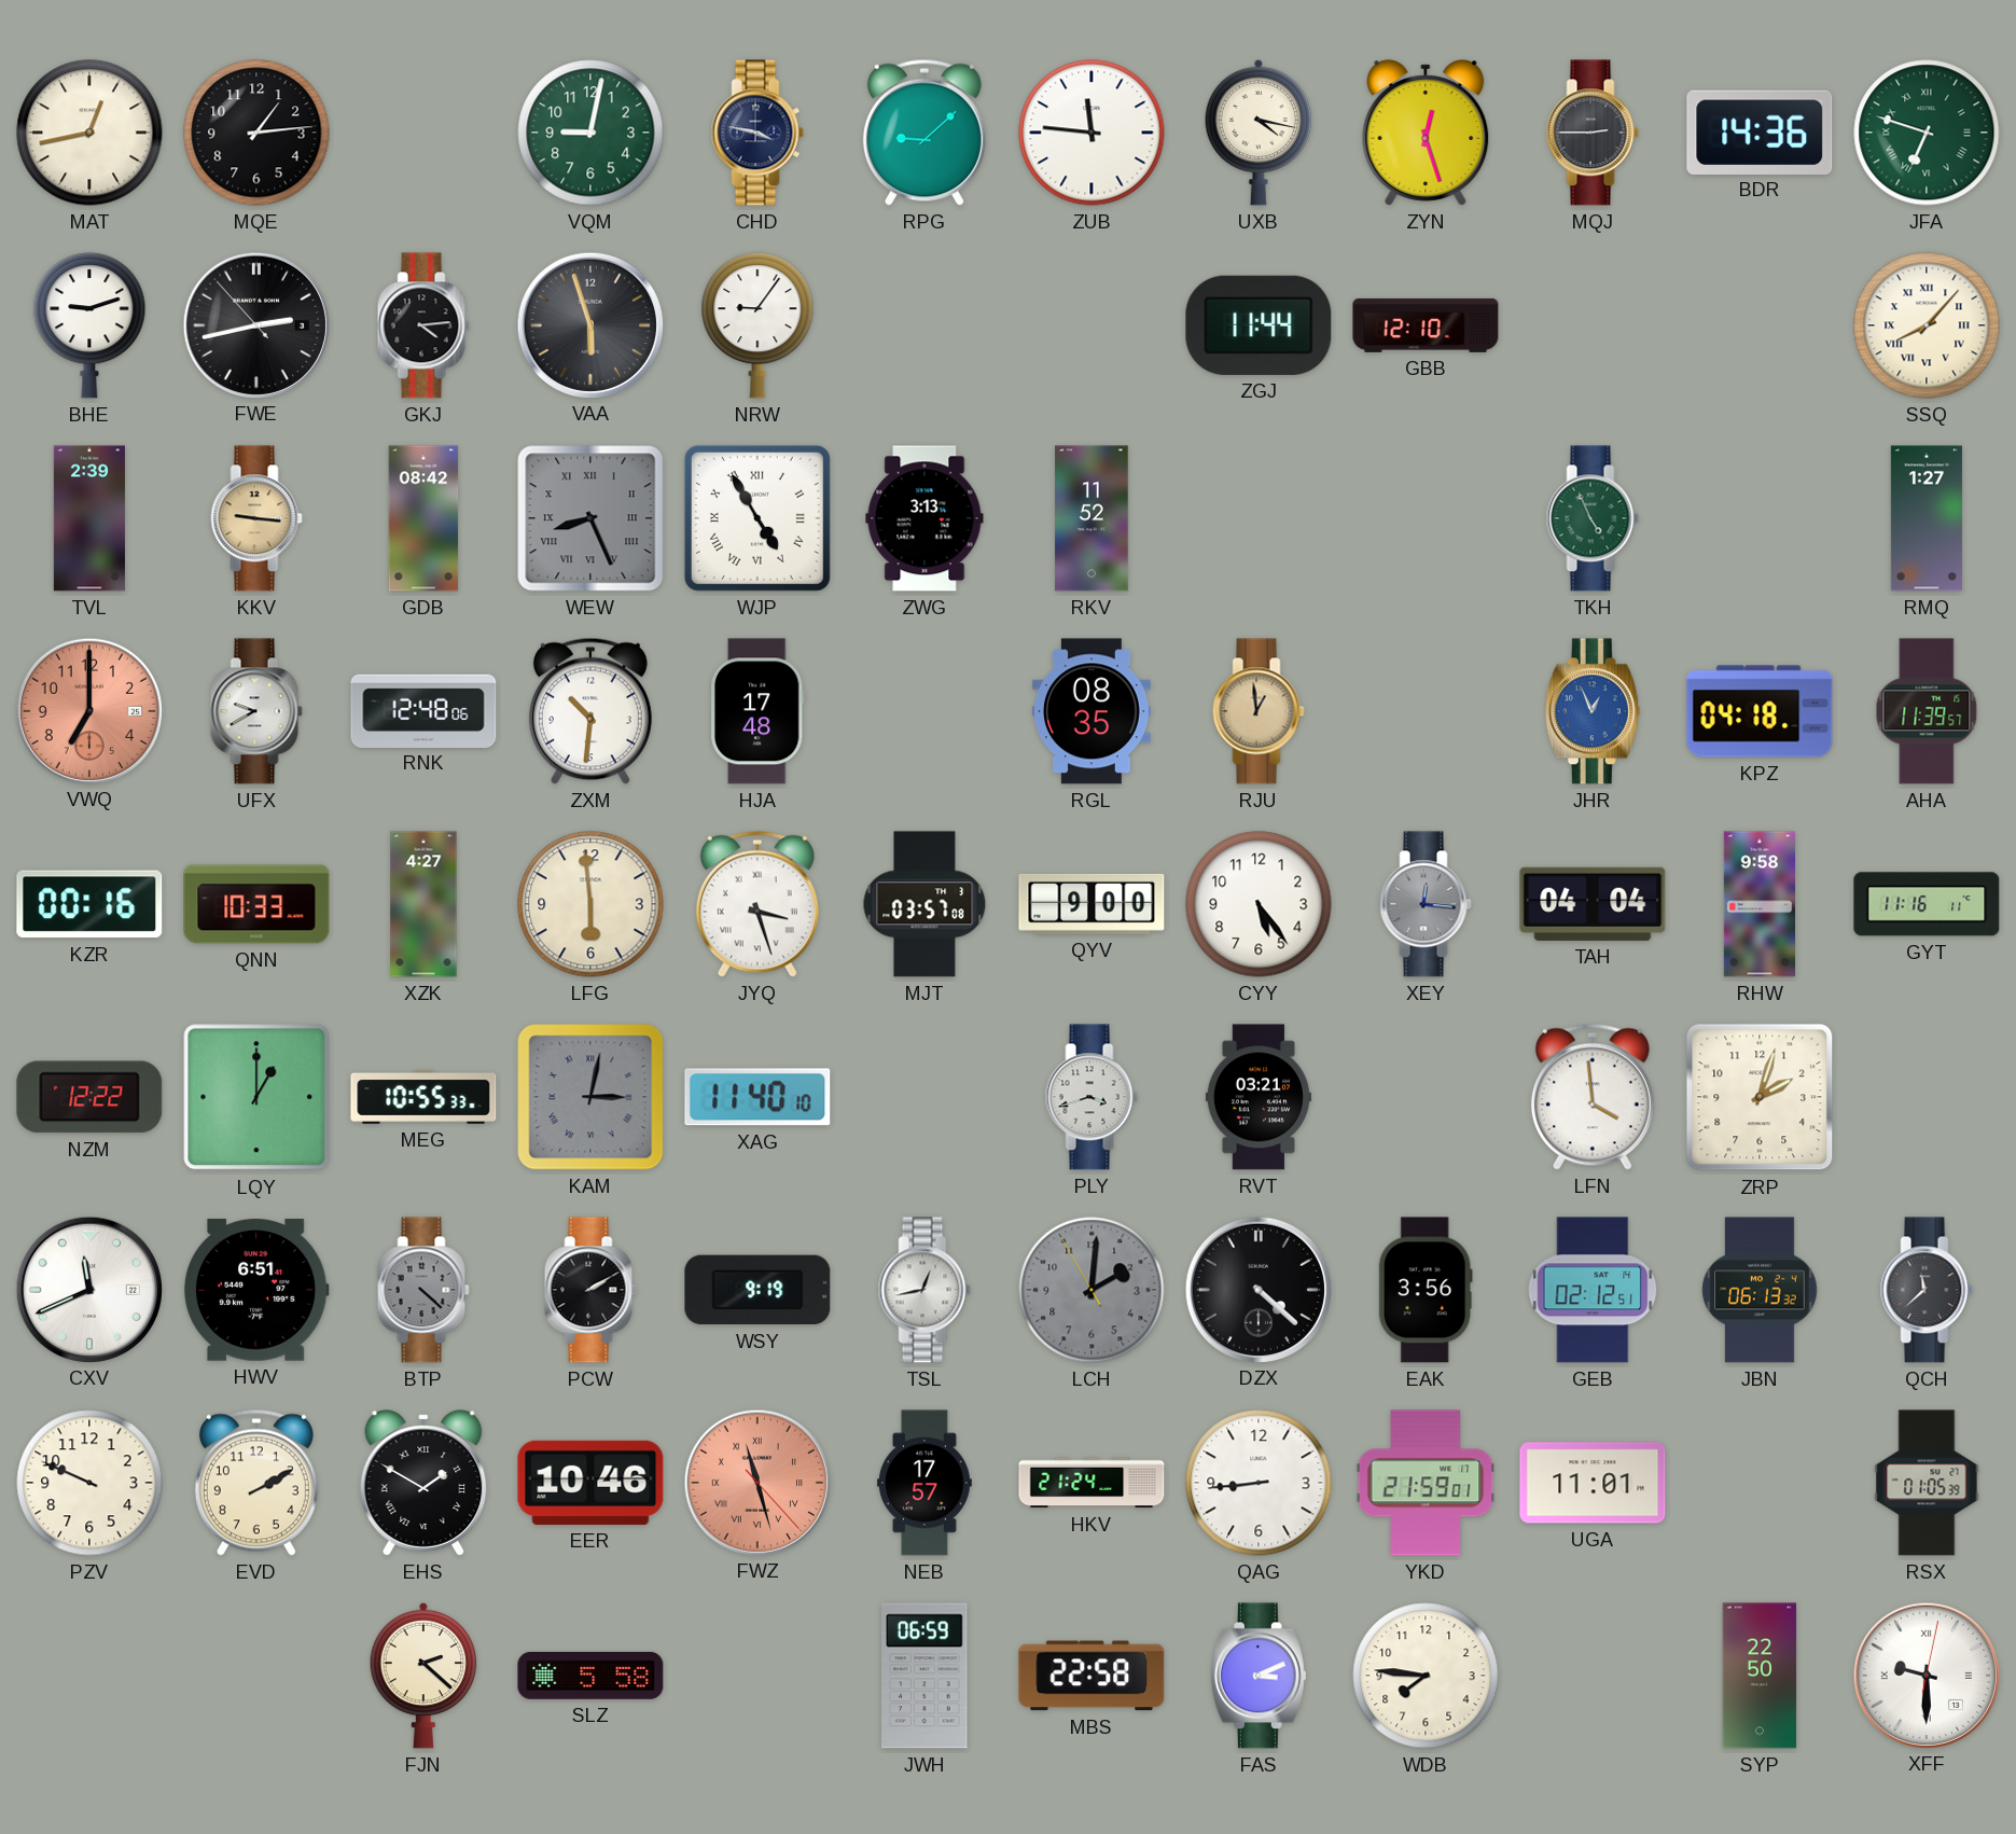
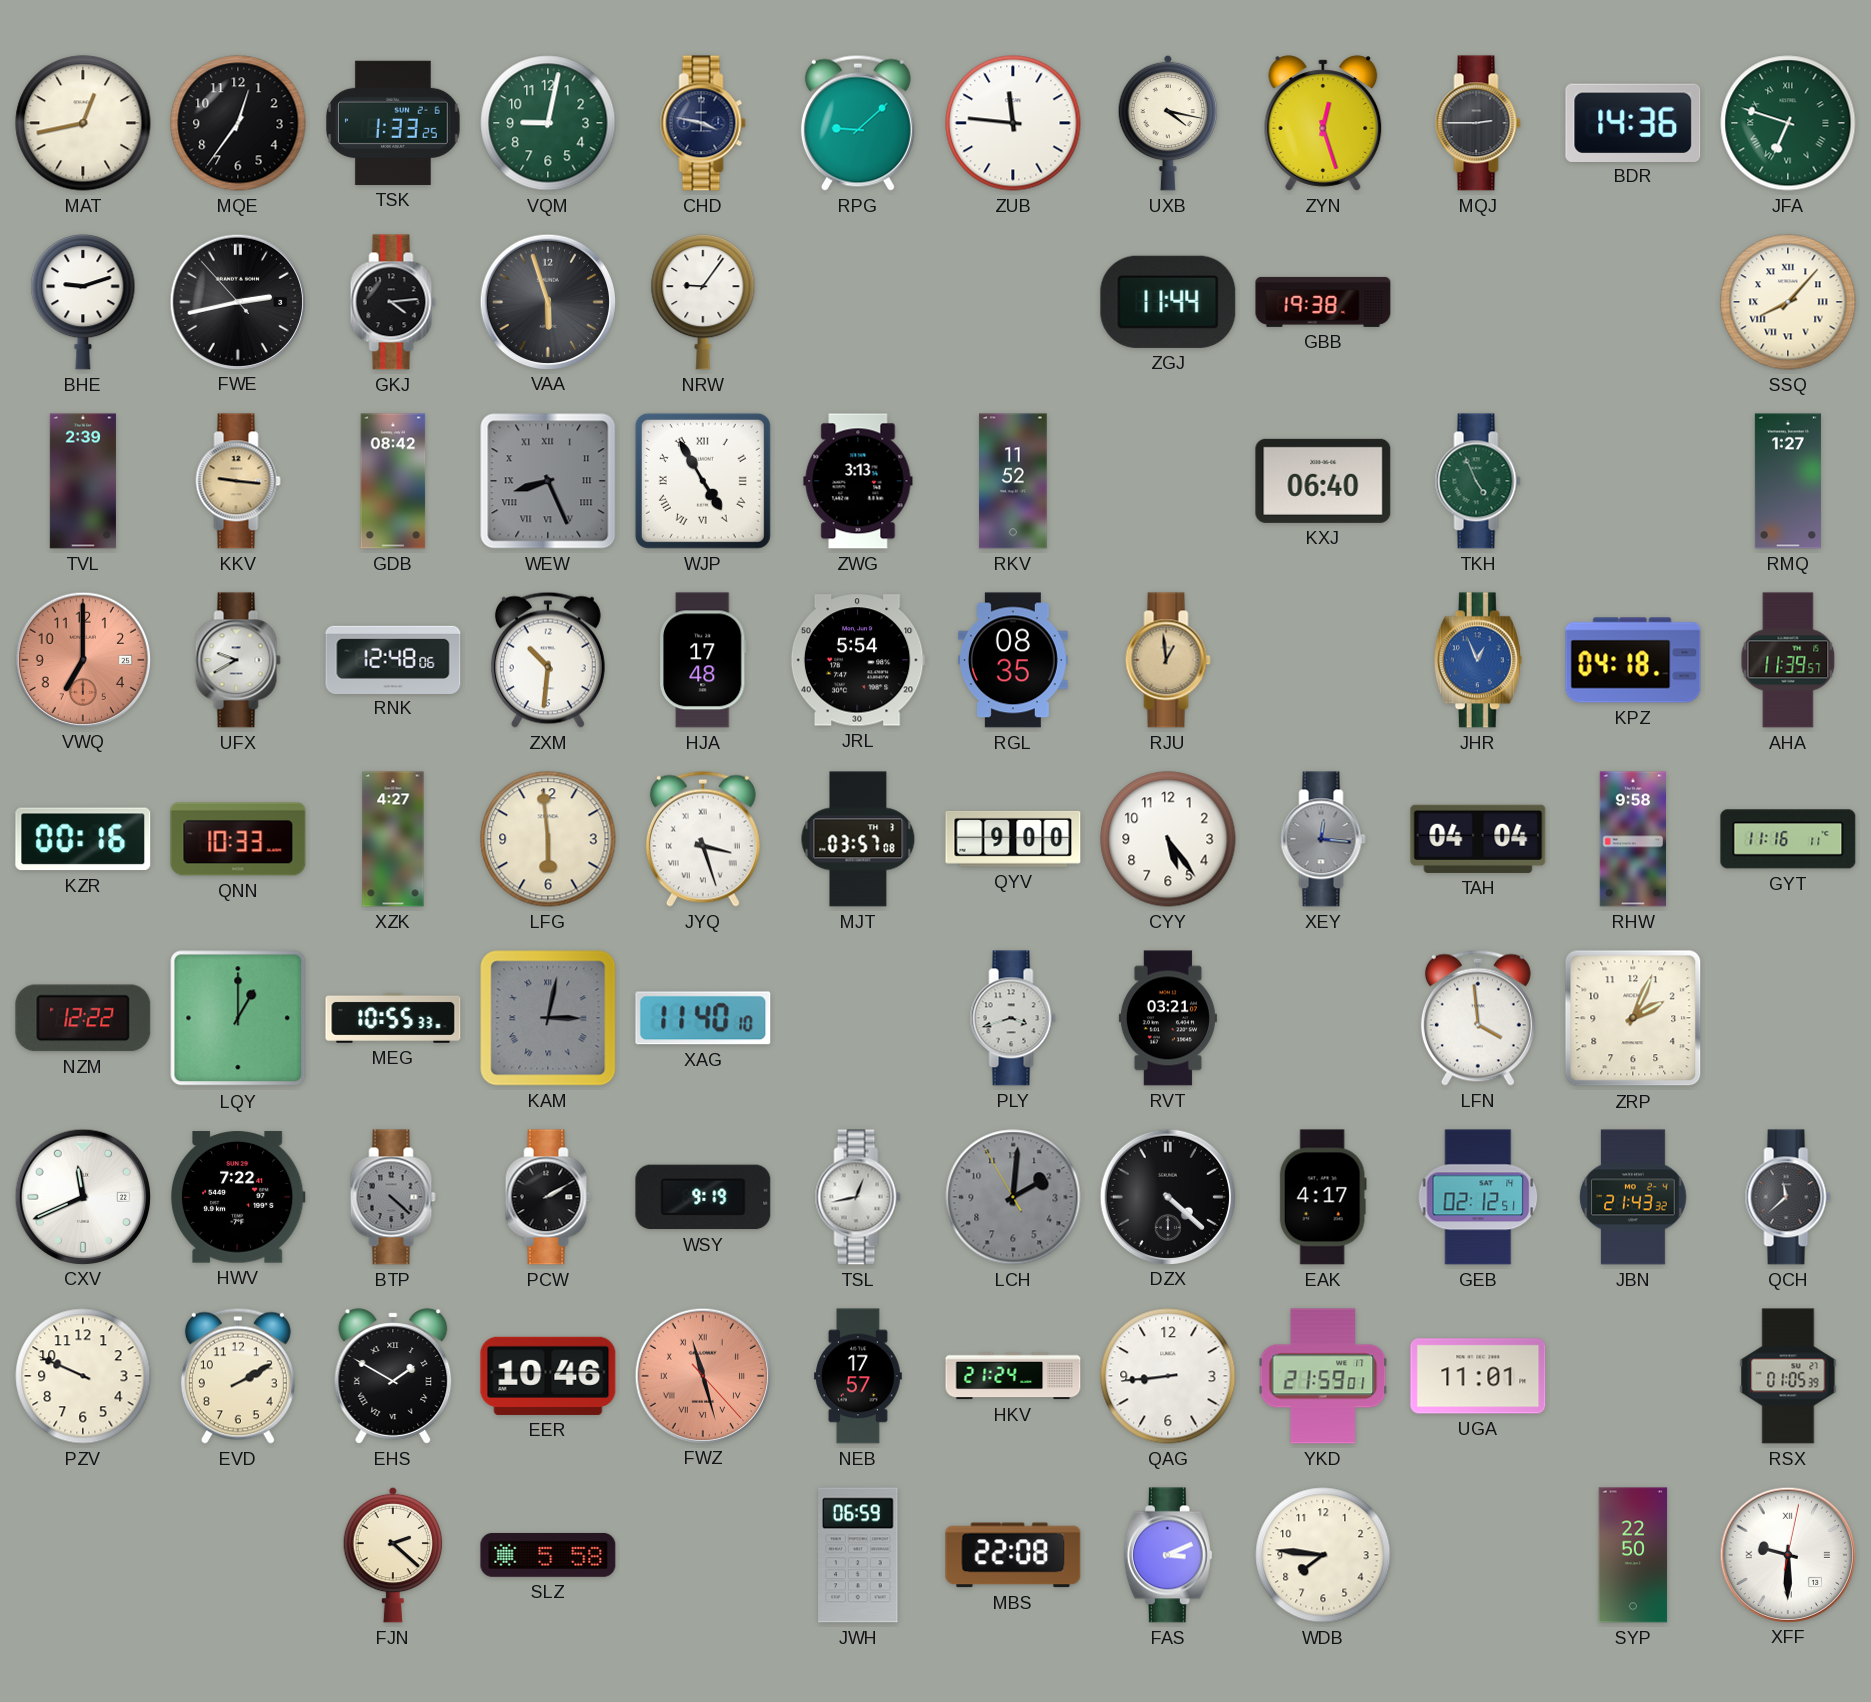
MQE: 1:14 -> 12:36 (238, 123)
TSK: none -> 1:33 (393, 123)
GBB: 12:10 -> 19:38 (1323, 302)
KXJ: none -> 06:40 (1323, 481)
JRL: none -> 5:54 (858, 660)
ZRP: 2:03 -> 2:04 (1633, 1018)
HWV: 6:51 -> 7:22 (238, 1197)
EAK: 3:56 -> 4:17 (1323, 1197)
JBN: 06:13 -> 21:43 (1633, 1197)
MBS: 22:58 -> 22:08 (1013, 1555)
